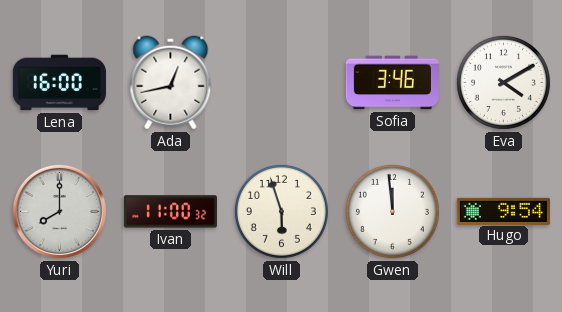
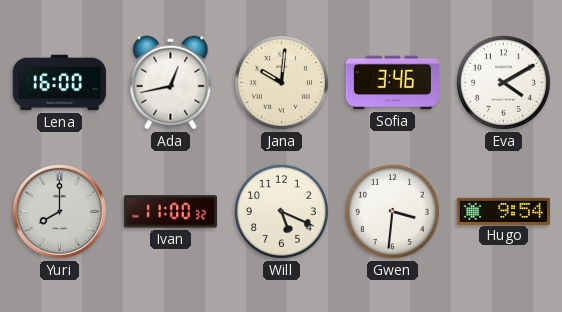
Jana: none -> 10:01 (281, 82)
Will: 5:57 -> 5:19 (281, 211)
Gwen: 11:59 -> 3:31 (392, 211)
